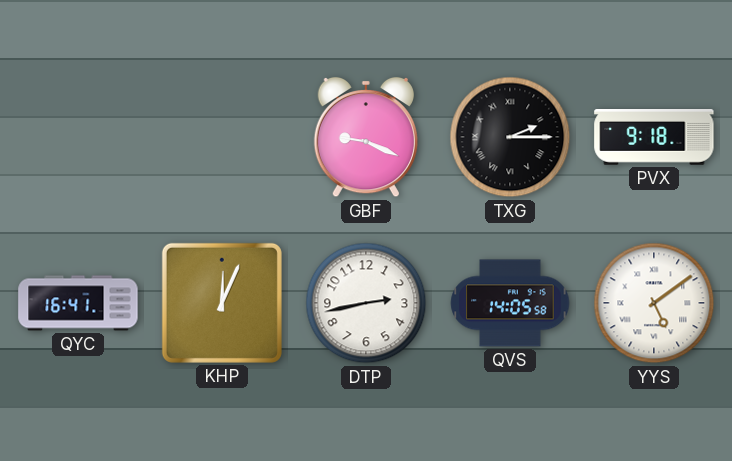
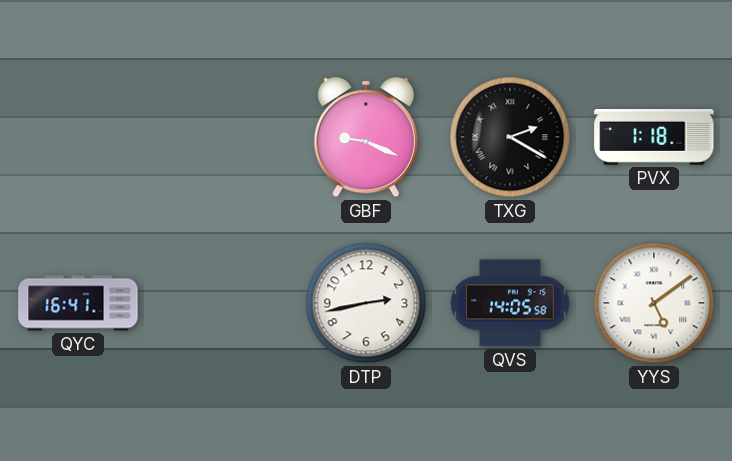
TXG: 2:15 -> 2:20 (510, 137)
PVX: 9:18 -> 1:18 (654, 138)
KHP: 12:04 -> none (222, 303)
